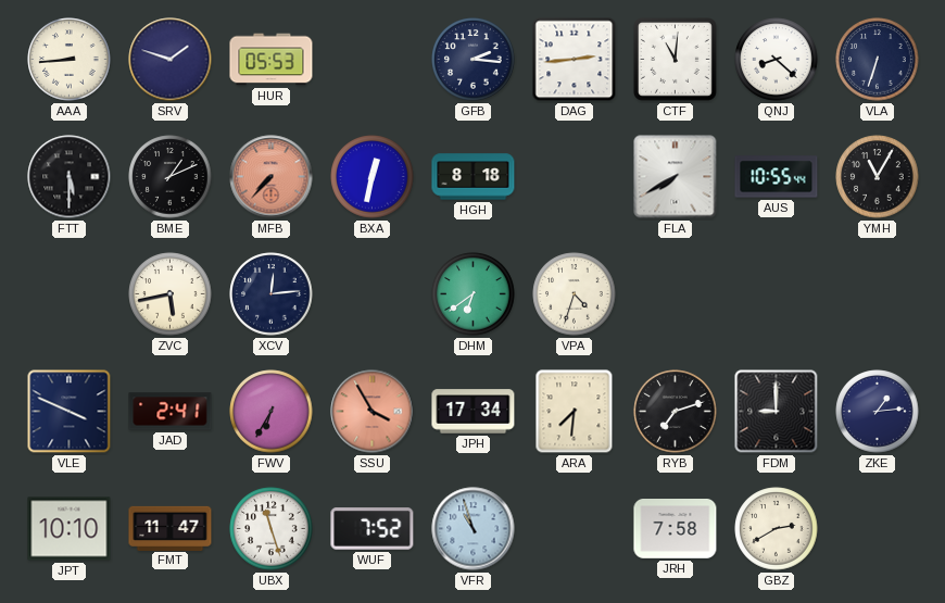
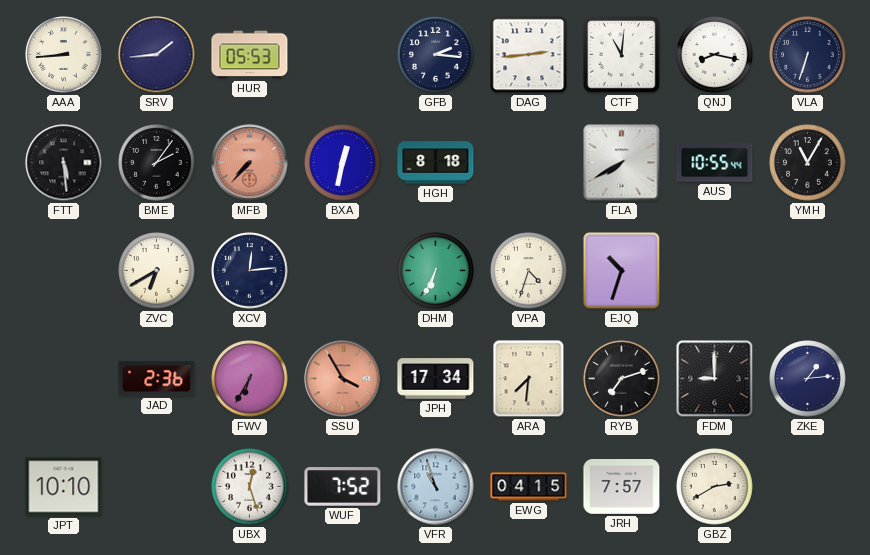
SRV: 1:48 -> 1:44 (157, 55)
QNJ: 8:22 -> 8:17 (715, 55)
FTT: 5:30 -> 5:29 (64, 163)
BME: 1:11 -> 2:06 (157, 163)
ZVC: 5:43 -> 6:40 (157, 271)
DHM: 6:39 -> 6:34 (436, 271)
EJQ: none -> 10:33 (622, 271)
VLE: 3:49 -> none (70, 412)
JAD: 2:41 -> 2:36 (157, 379)
FMT: 11:47 -> none (171, 528)
UBX: 11:27 -> 12:27 (250, 487)
EWG: none -> 04:15 (529, 487)
JRH: 7:58 -> 7:57 (622, 487)
